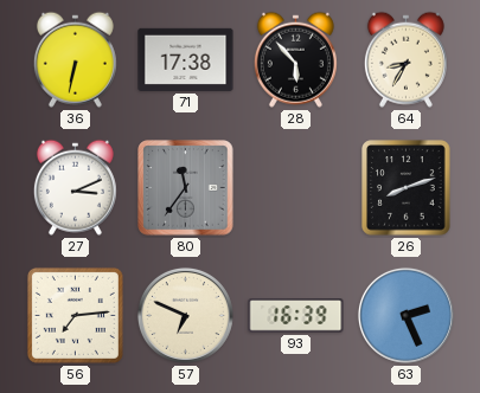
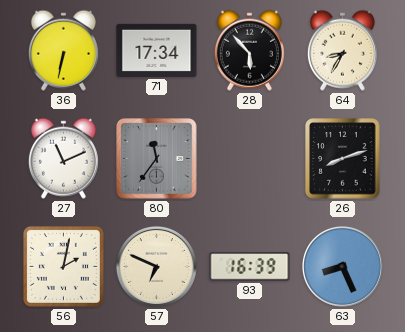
71: 17:38 -> 17:34 (157, 50)
27: 3:11 -> 11:11 (63, 158)
56: 7:14 -> 2:02 (63, 266)
63: 2:26 -> 8:26 (342, 266)
